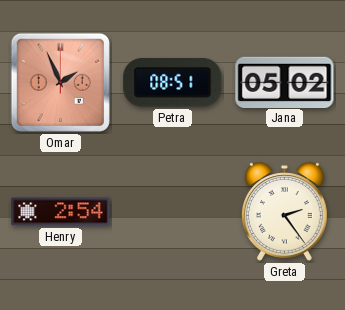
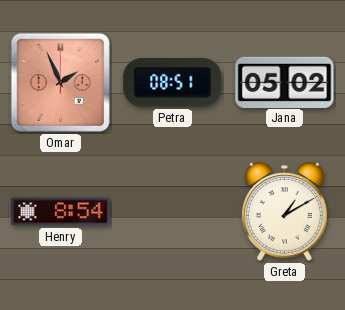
Henry: 2:54 -> 8:54 (61, 212)
Greta: 2:24 -> 1:10 (284, 212)
